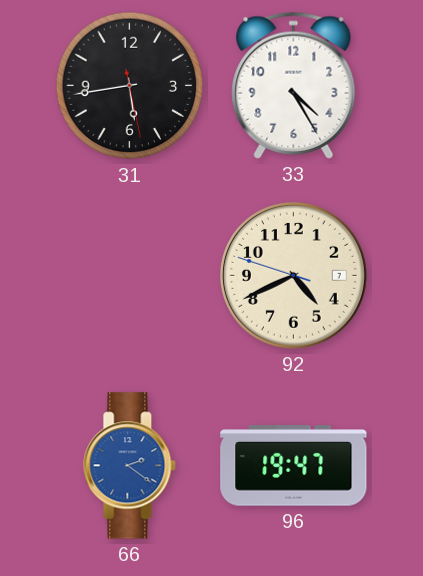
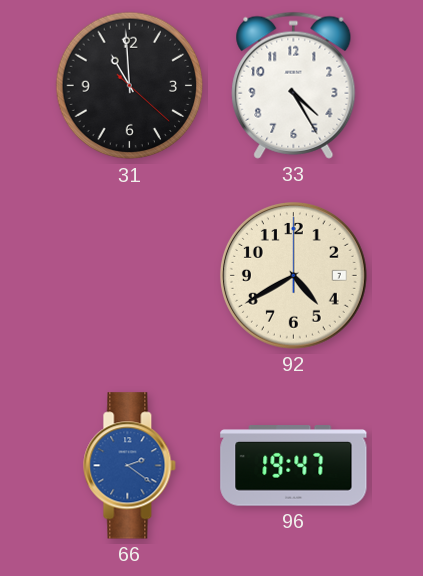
31: 5:43 -> 10:59 (130, 86)
92: 4:40:48 -> 4:40:00 (293, 275)
